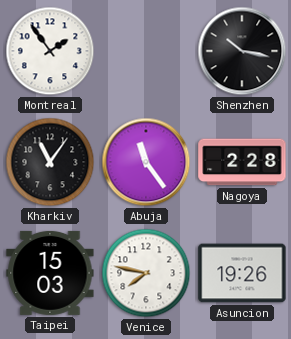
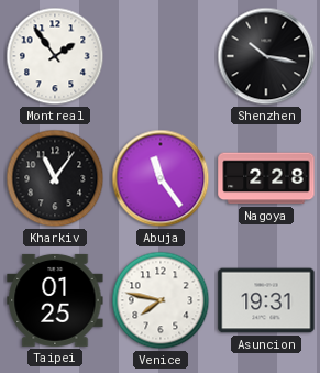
Taipei: 15:03 -> 01:25 (55, 300)
Asuncion: 19:26 -> 19:31 (266, 300)
